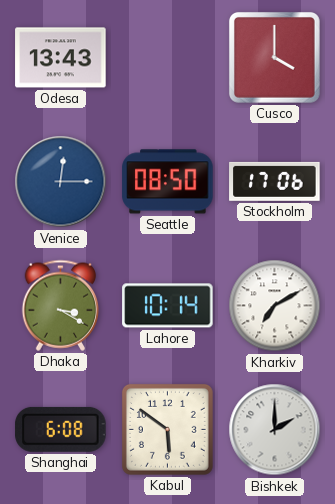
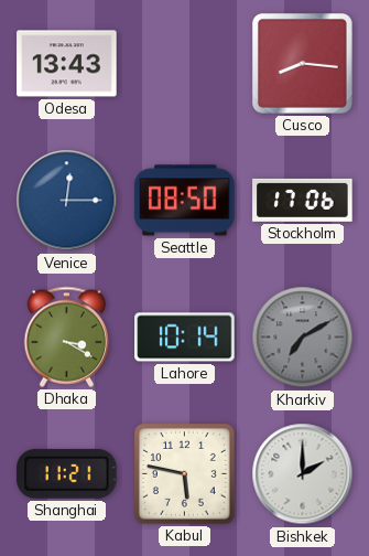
Cusco: 4:00 -> 8:16 (302, 63)
Kharkiv dial: white -> grey (303, 338)
Shanghai: 6:08 -> 11:21 (67, 473)
Kabul: 5:51 -> 5:47 (184, 473)
